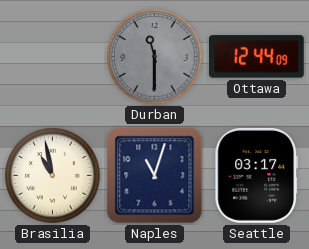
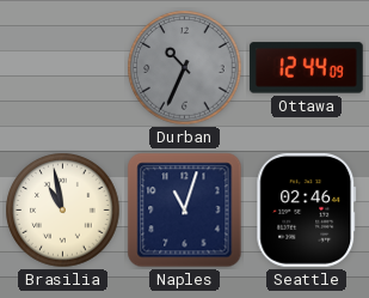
Durban: 11:30 -> 10:34 (185, 68)
Seattle: 03:17 -> 02:46 (307, 209)
